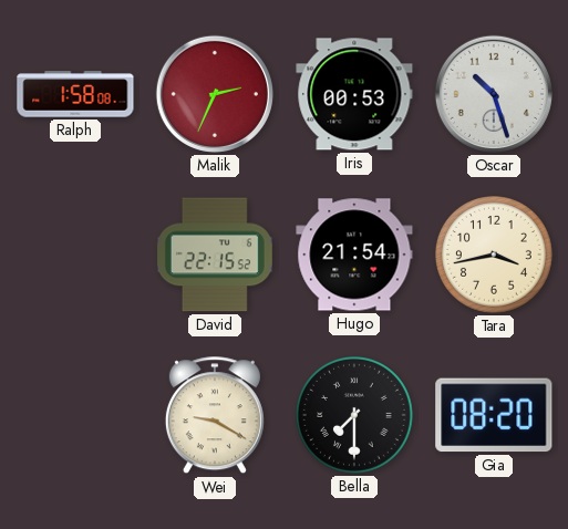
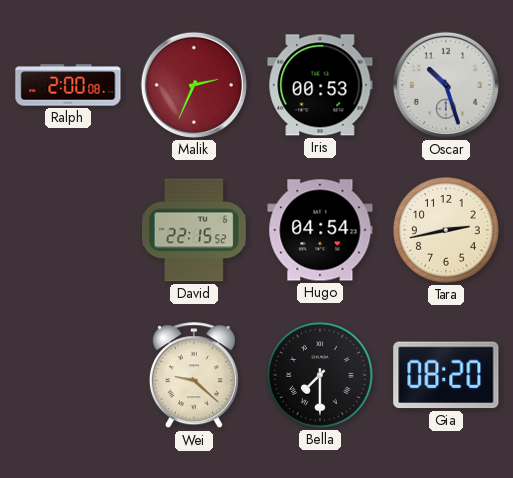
Ralph: 1:58 -> 2:00 (68, 85)
Hugo: 21:54 -> 04:54 (320, 230)
Tara: 3:43 -> 2:43 (447, 231)
Wei: 9:20 -> 9:22 (194, 376)
